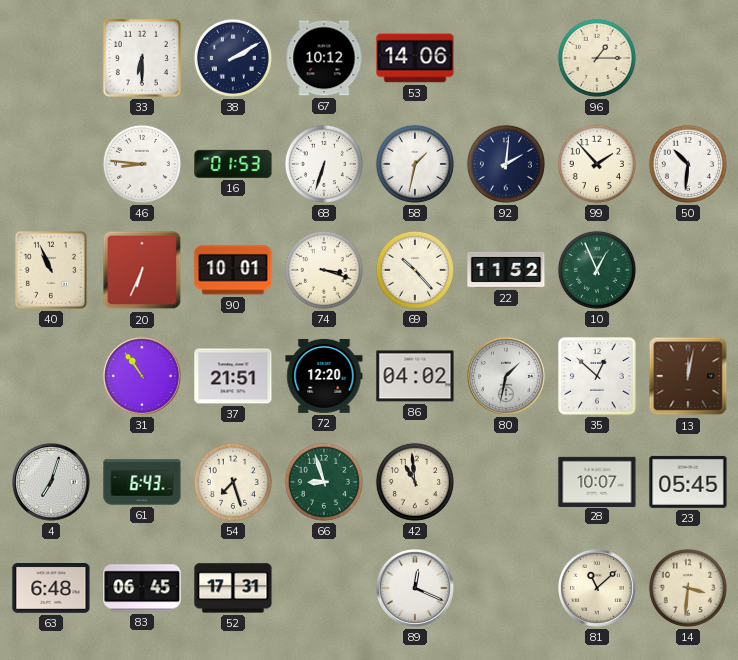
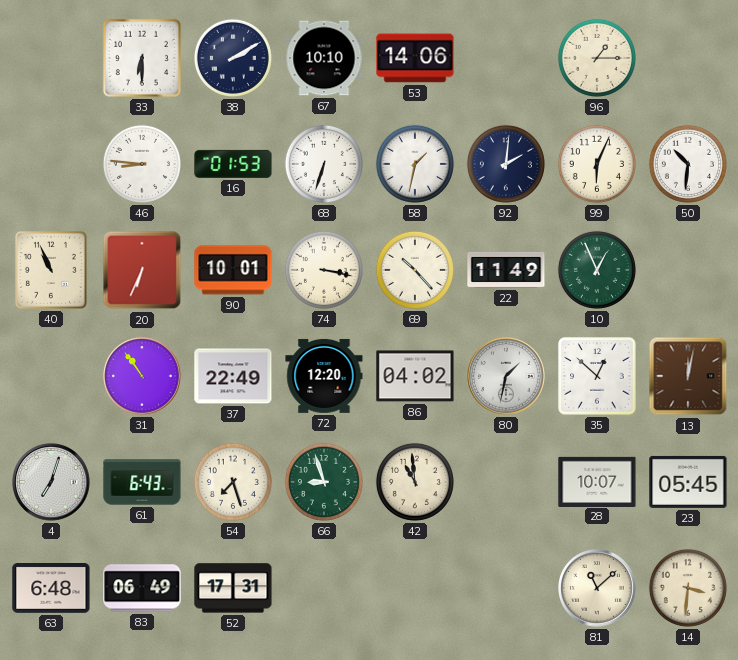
67: 10:12 -> 10:10 (324, 58)
99: 1:53 -> 6:04 (597, 164)
74: 3:18 -> 3:17 (324, 270)
22: 11:52 -> 11:49 (506, 270)
37: 21:51 -> 22:49 (233, 376)
83: 06:45 -> 06:49 (142, 588)
89: 12:19 -> none (415, 588)
